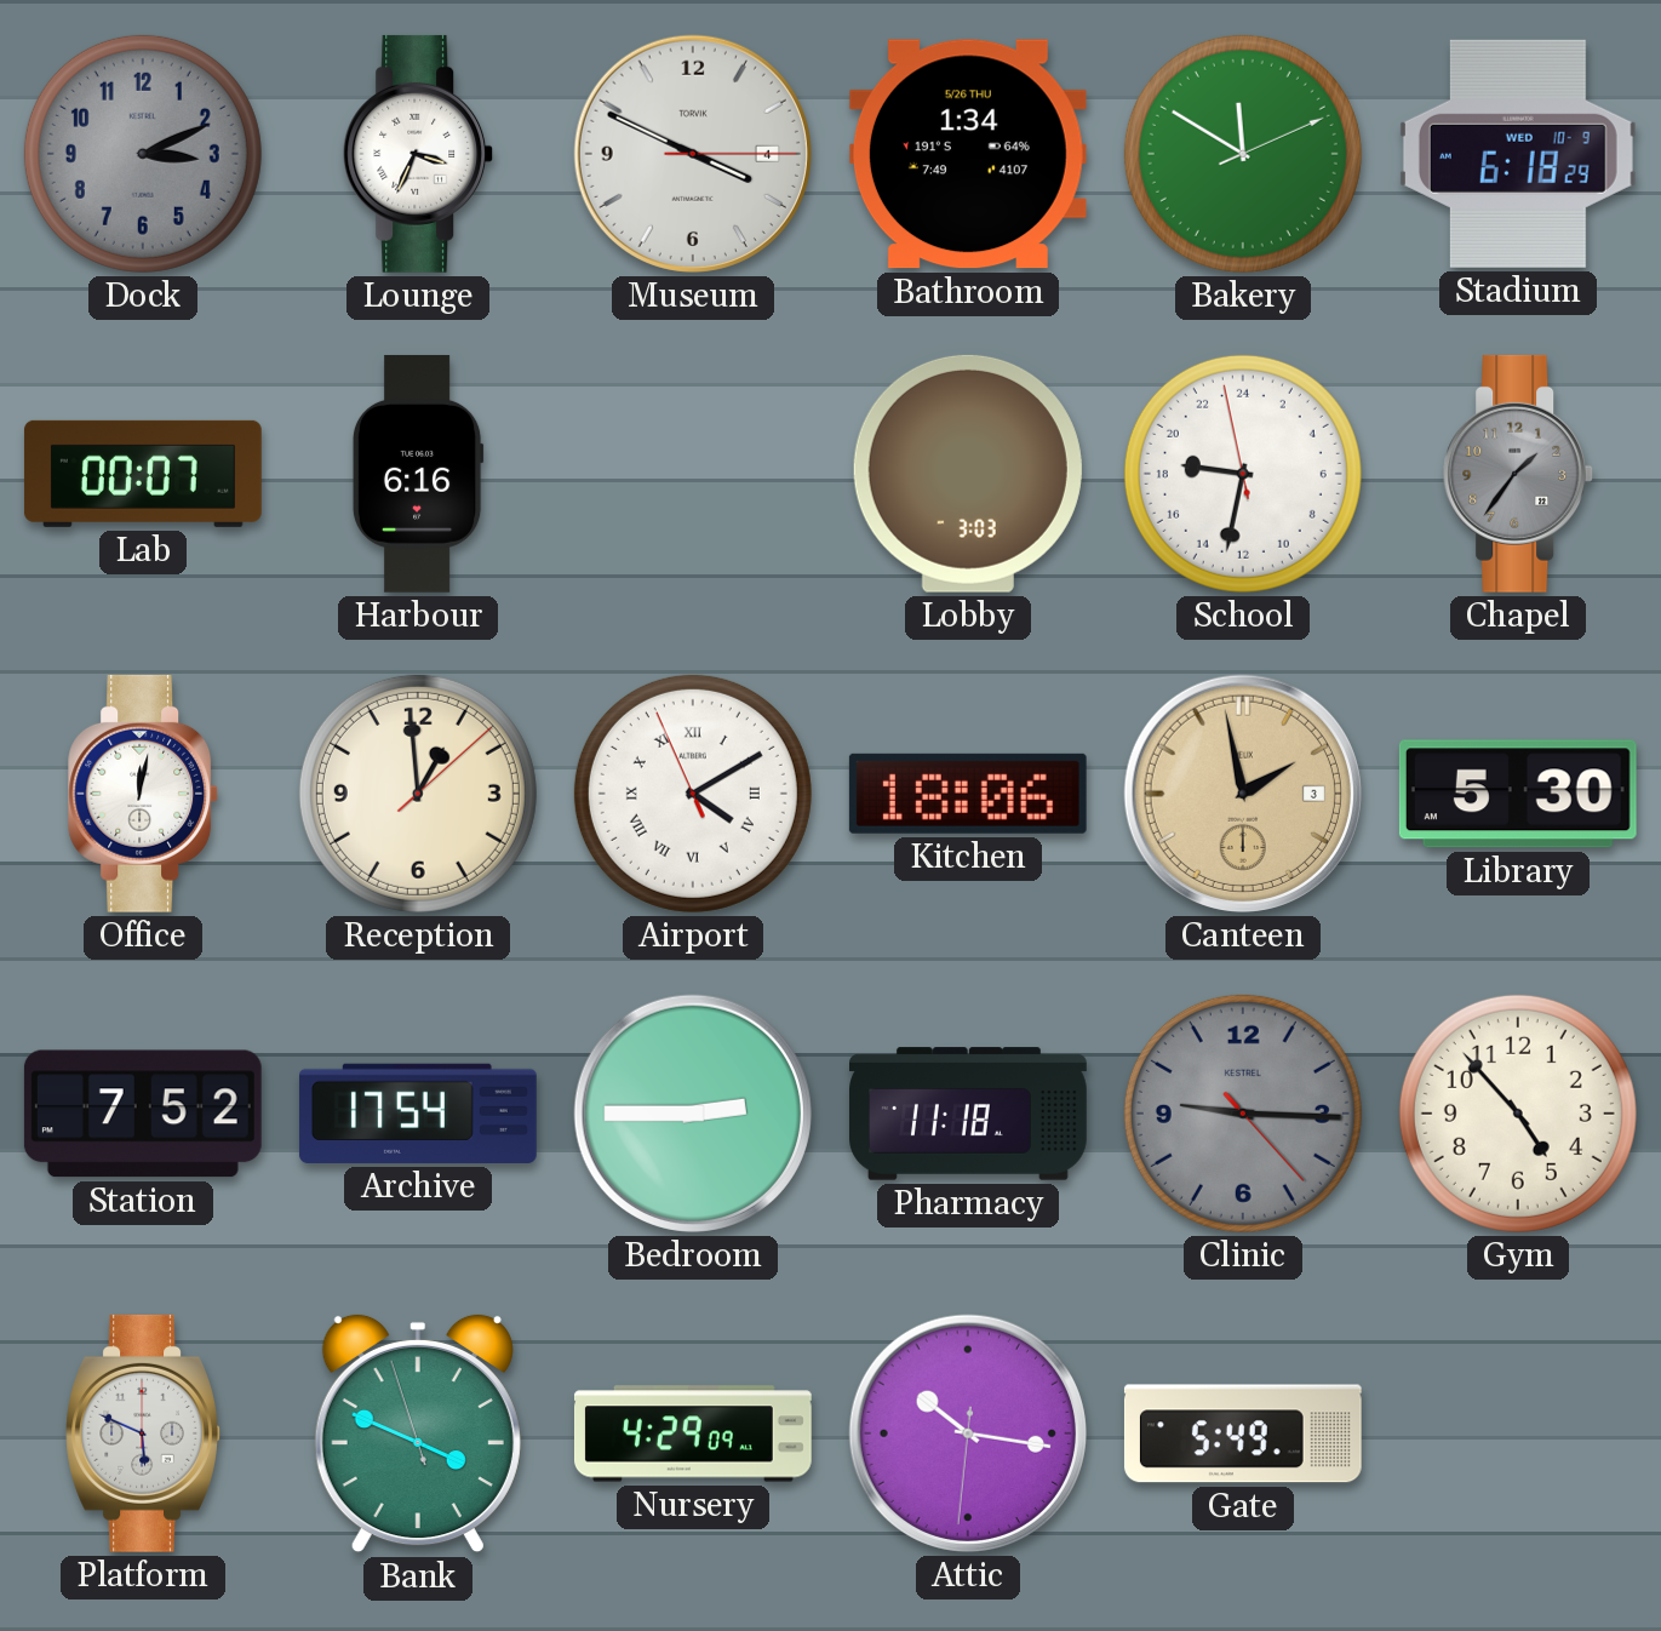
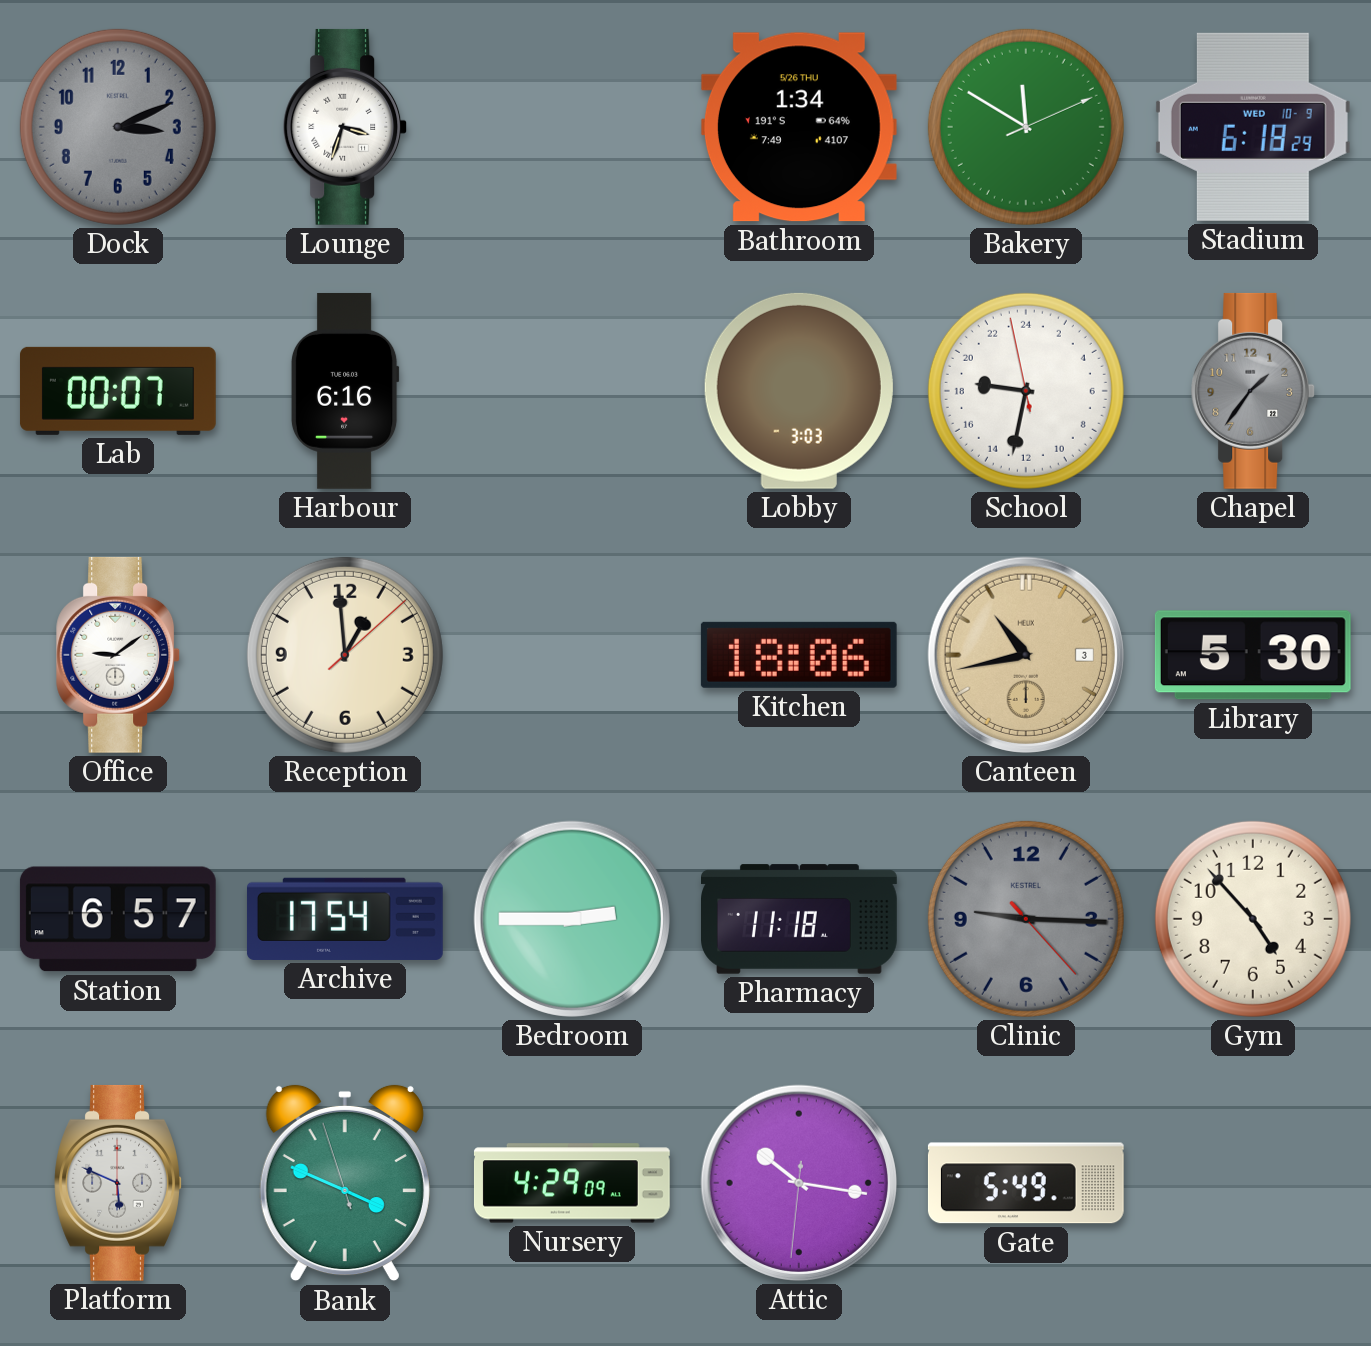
Lounge: 3:34 -> 3:33 (346, 127)
Museum: 3:49 -> none (693, 154)
Office: 12:02 -> 9:09 (119, 655)
Airport: 4:09 -> none (693, 794)
Canteen: 1:58 -> 10:43 (1026, 655)
Station: 7:52 -> 6:57 (118, 919)
